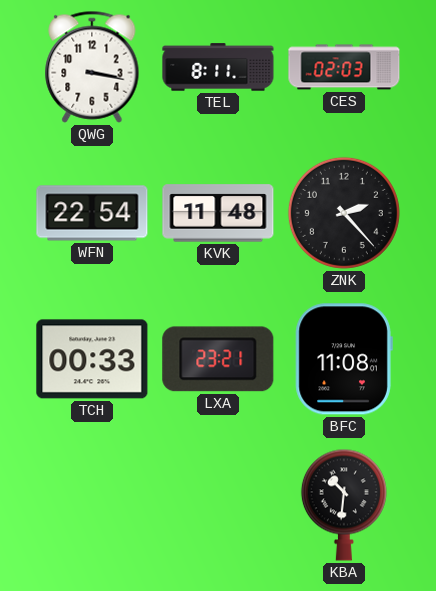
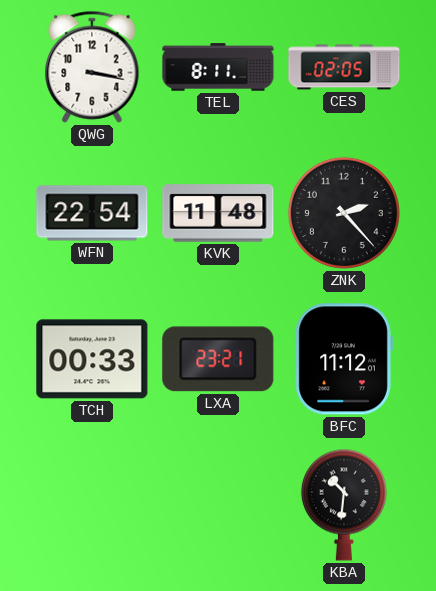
CES: 02:03 -> 02:05 (344, 67)
BFC: 11:08 -> 11:12 (344, 359)
